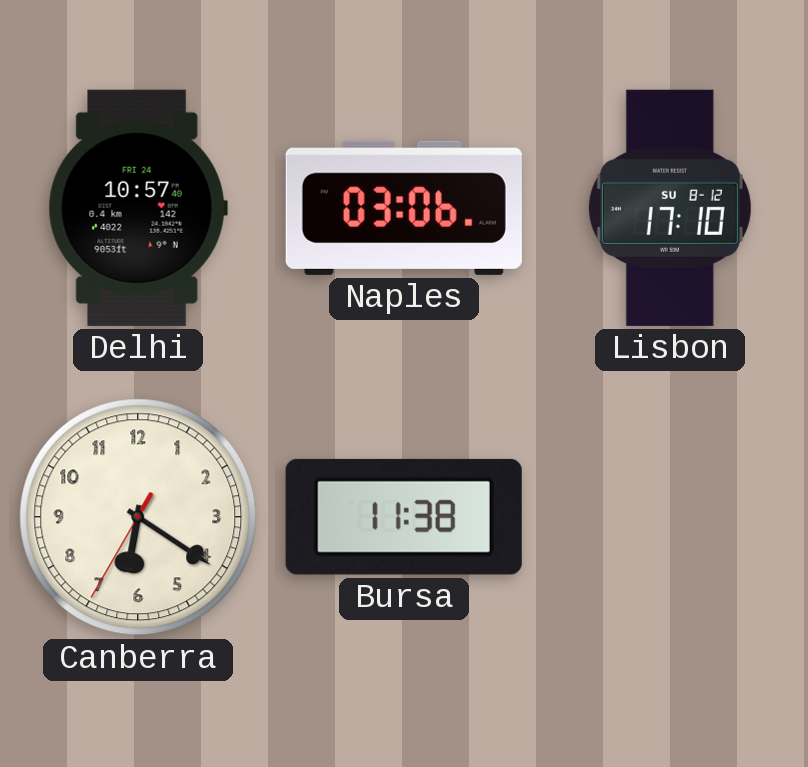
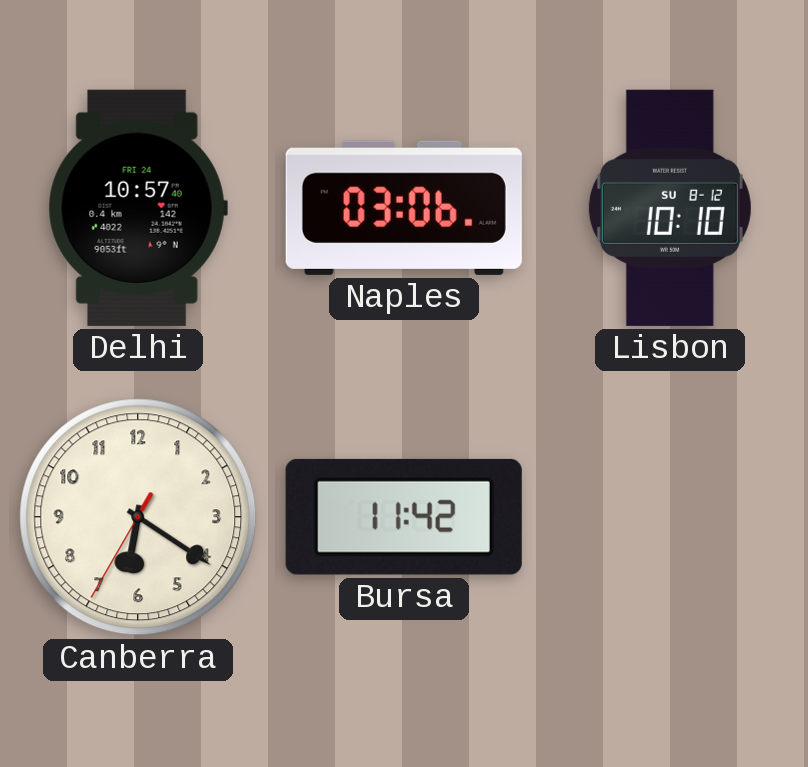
Lisbon: 17:10 -> 10:10 (670, 208)
Bursa: 11:38 -> 11:42 (404, 517)
